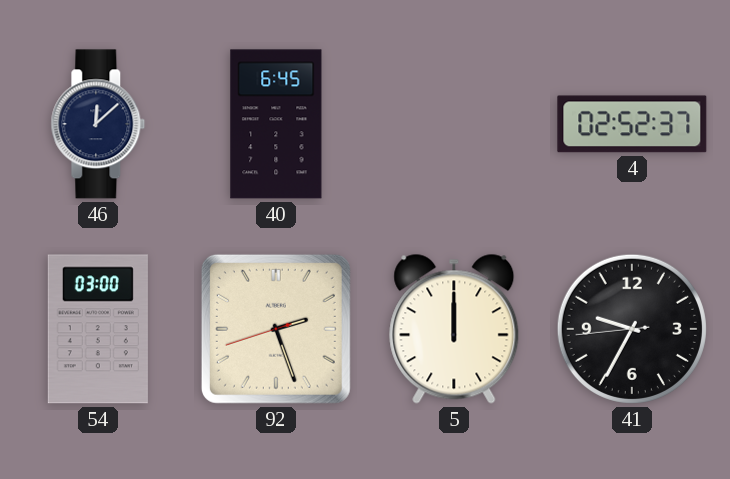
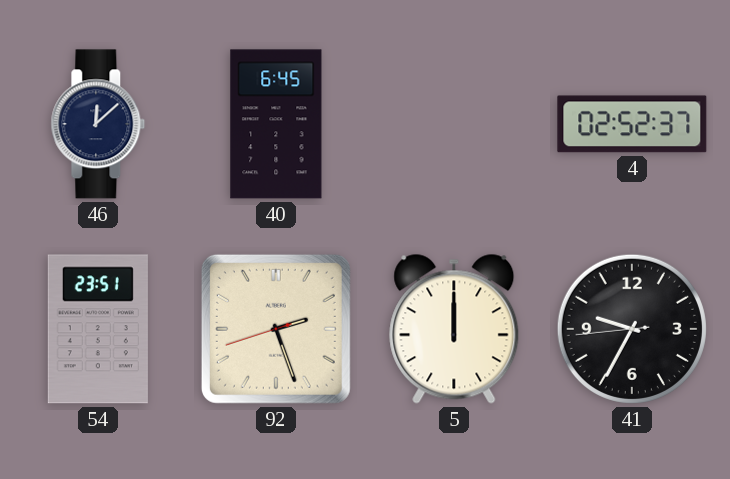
54: 03:00 -> 23:51 (98, 329)
